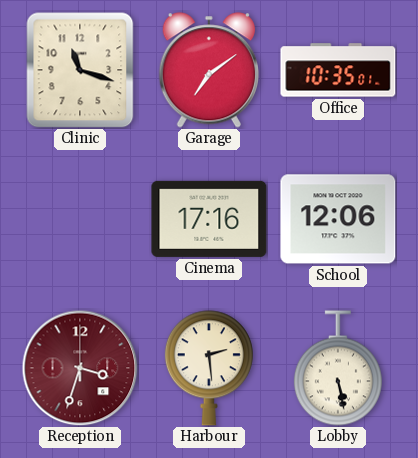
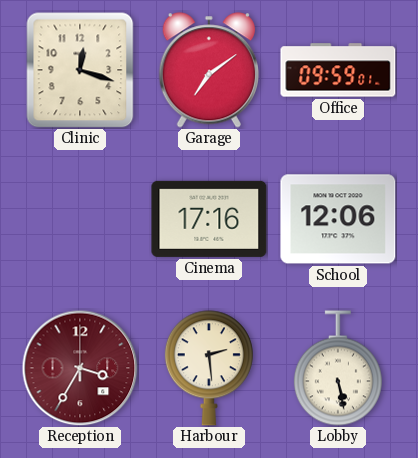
Clinic: 11:18 -> 12:18 (80, 70)
Office: 10:35 -> 09:59 (338, 70)
Reception: 3:33 -> 3:35 (80, 368)
